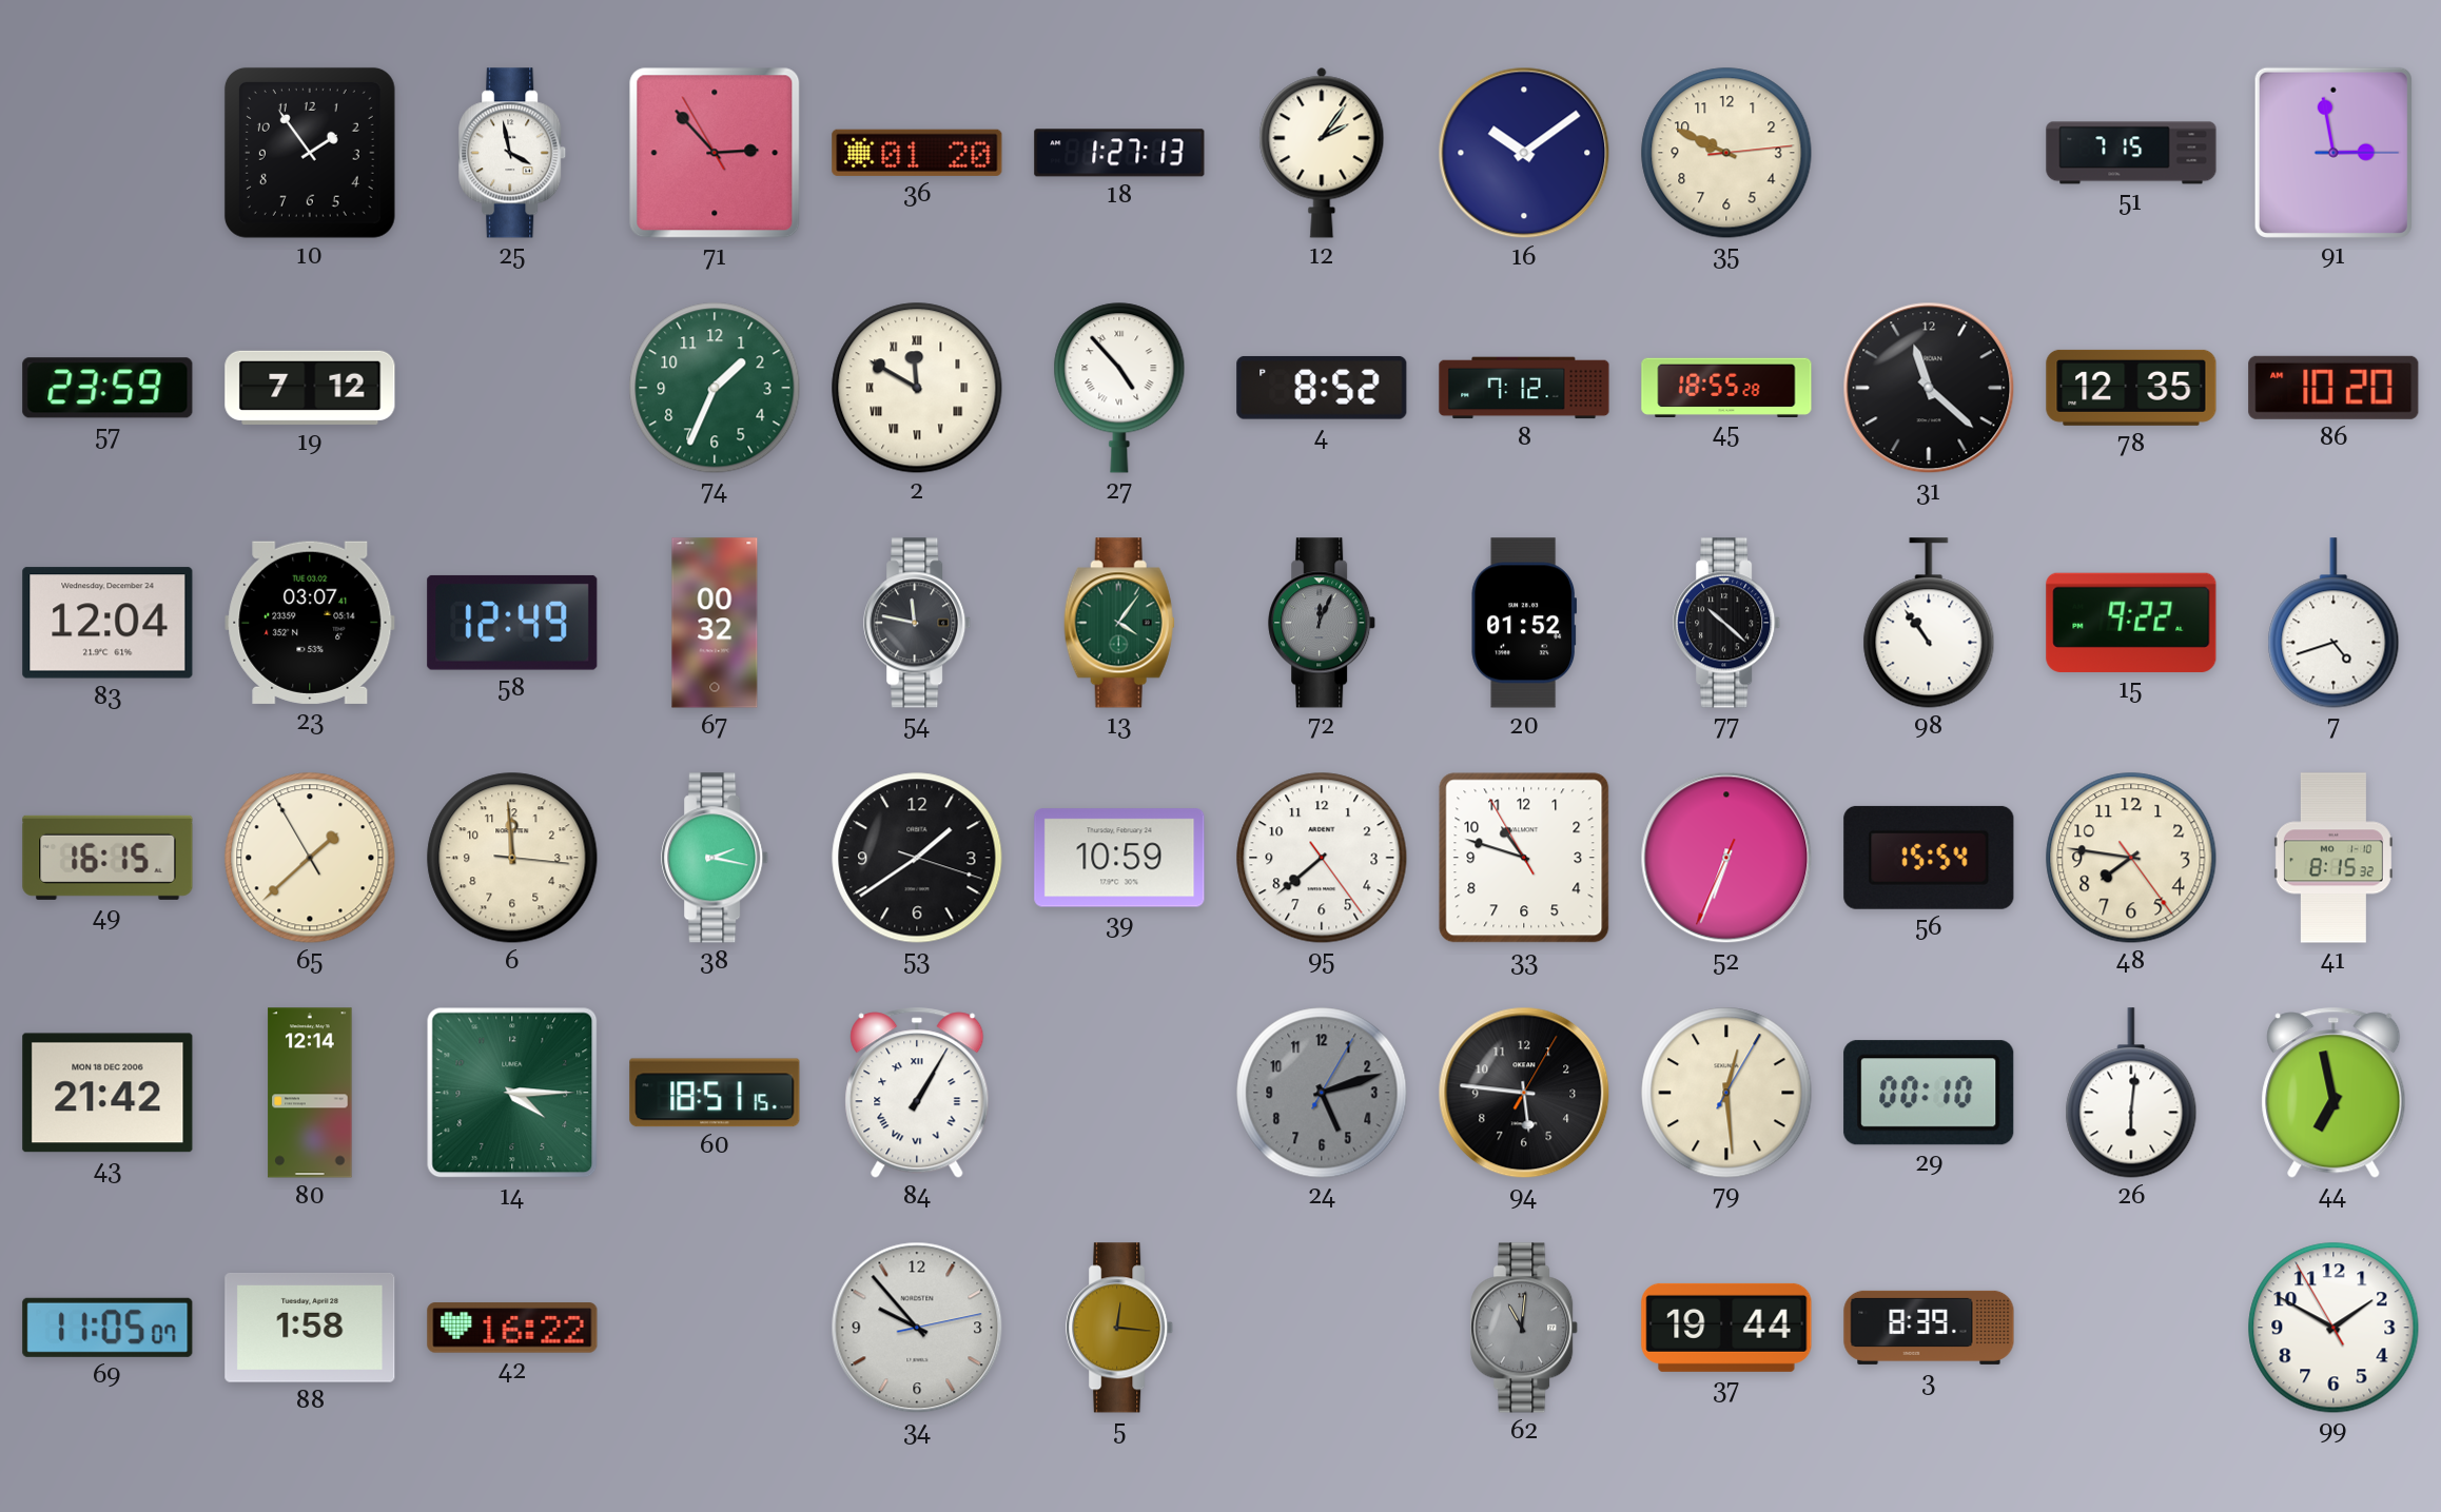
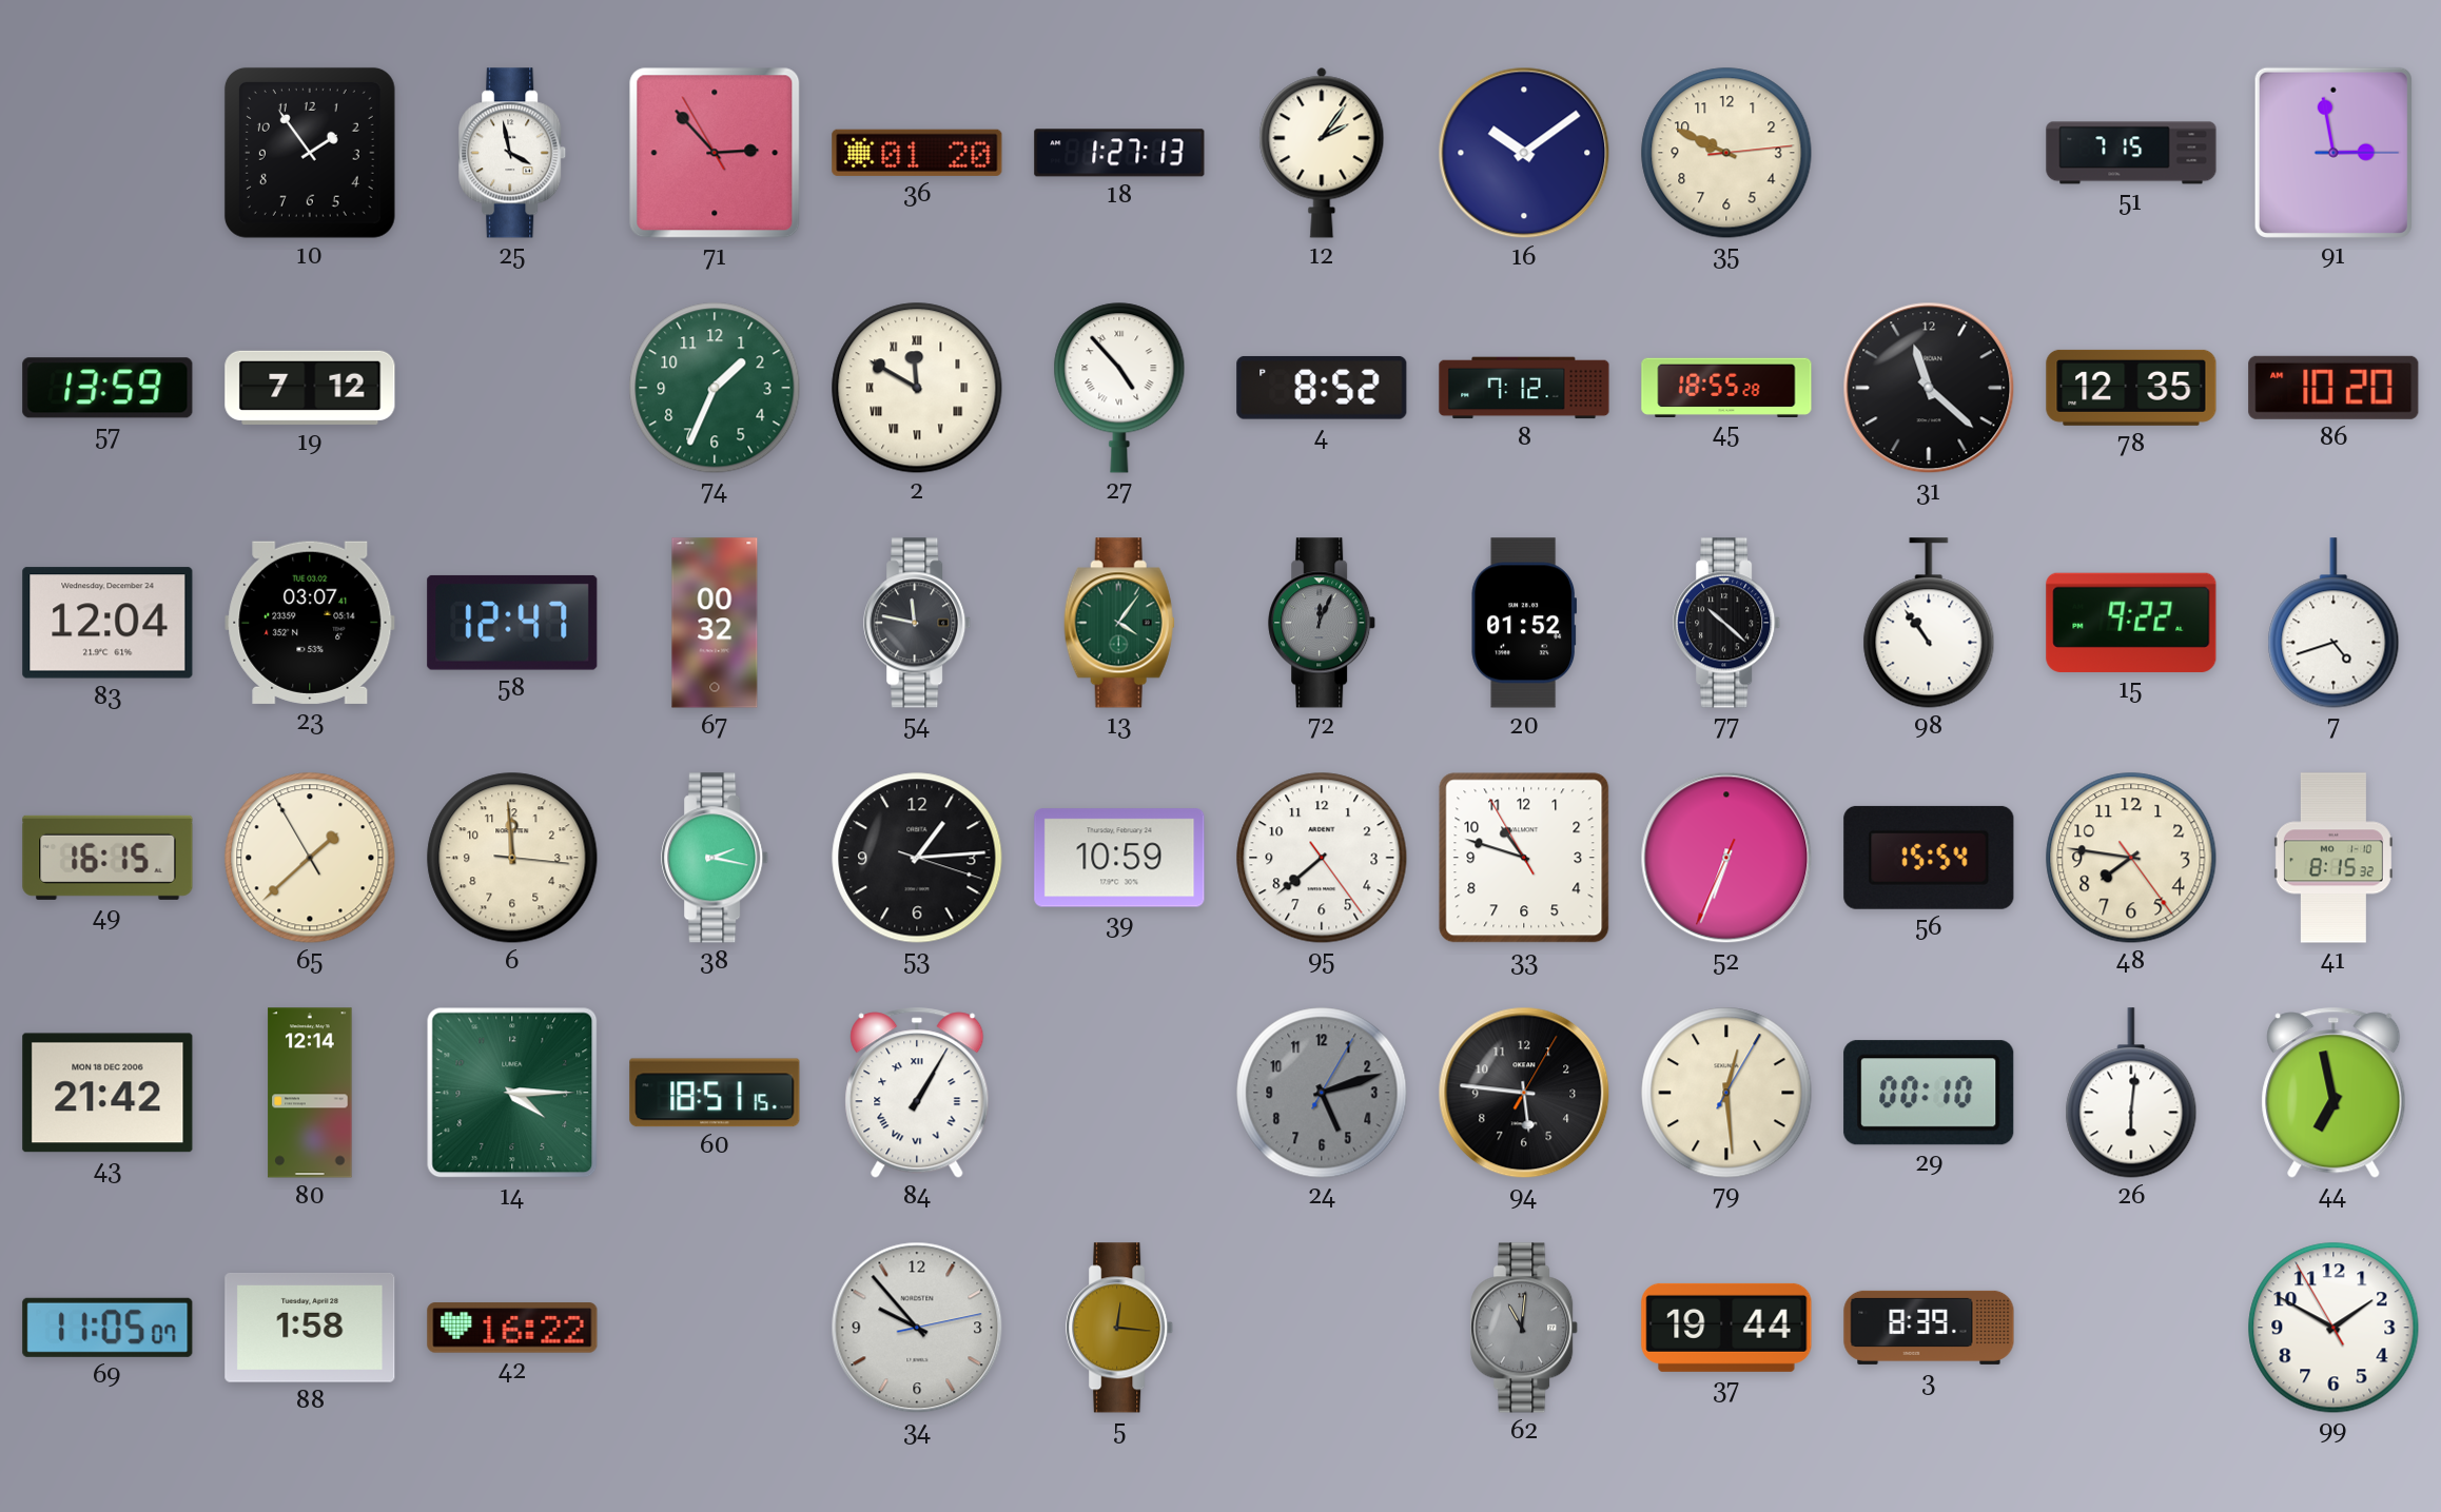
57: 23:59 -> 13:59 (108, 388)
58: 12:49 -> 12:47 (512, 623)
53: 1:39 -> 1:14 (917, 858)
